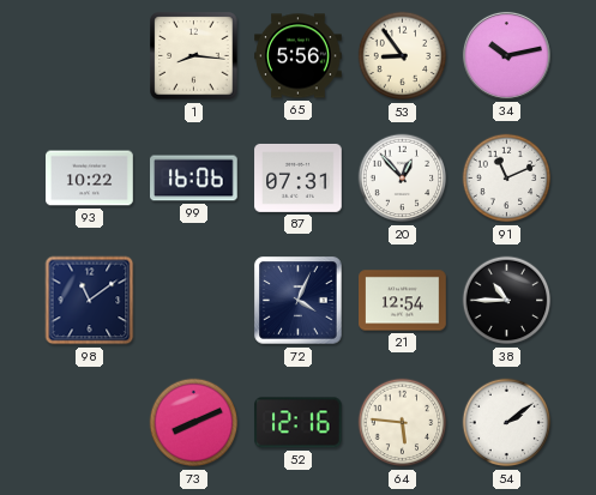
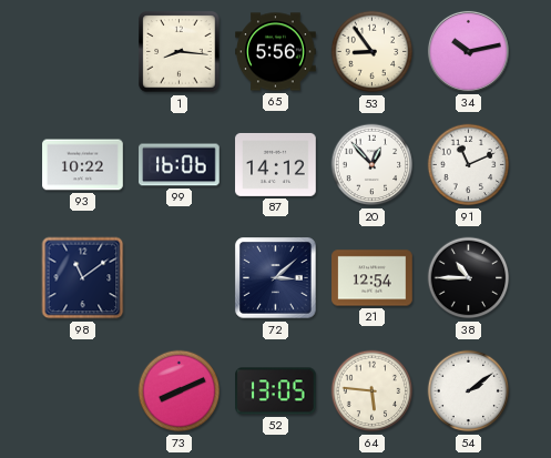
87: 07:31 -> 14:12 (276, 164)
72: 4:04 -> 3:08 (276, 278)
52: 12:16 -> 13:05 (276, 391)
